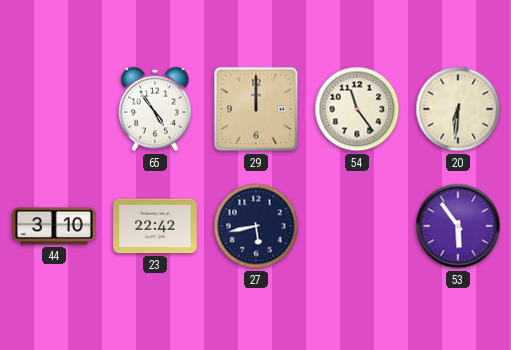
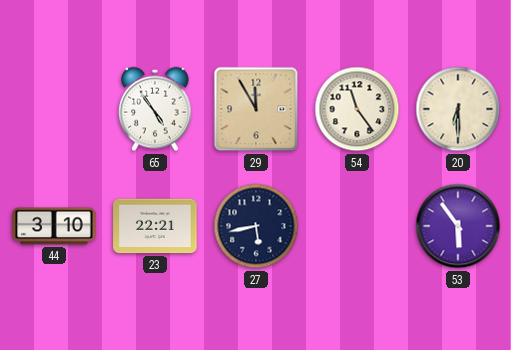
29: 12:00 -> 11:55 (256, 109)
20: 6:31 -> 6:30 (458, 109)
23: 22:42 -> 22:21 (155, 226)
